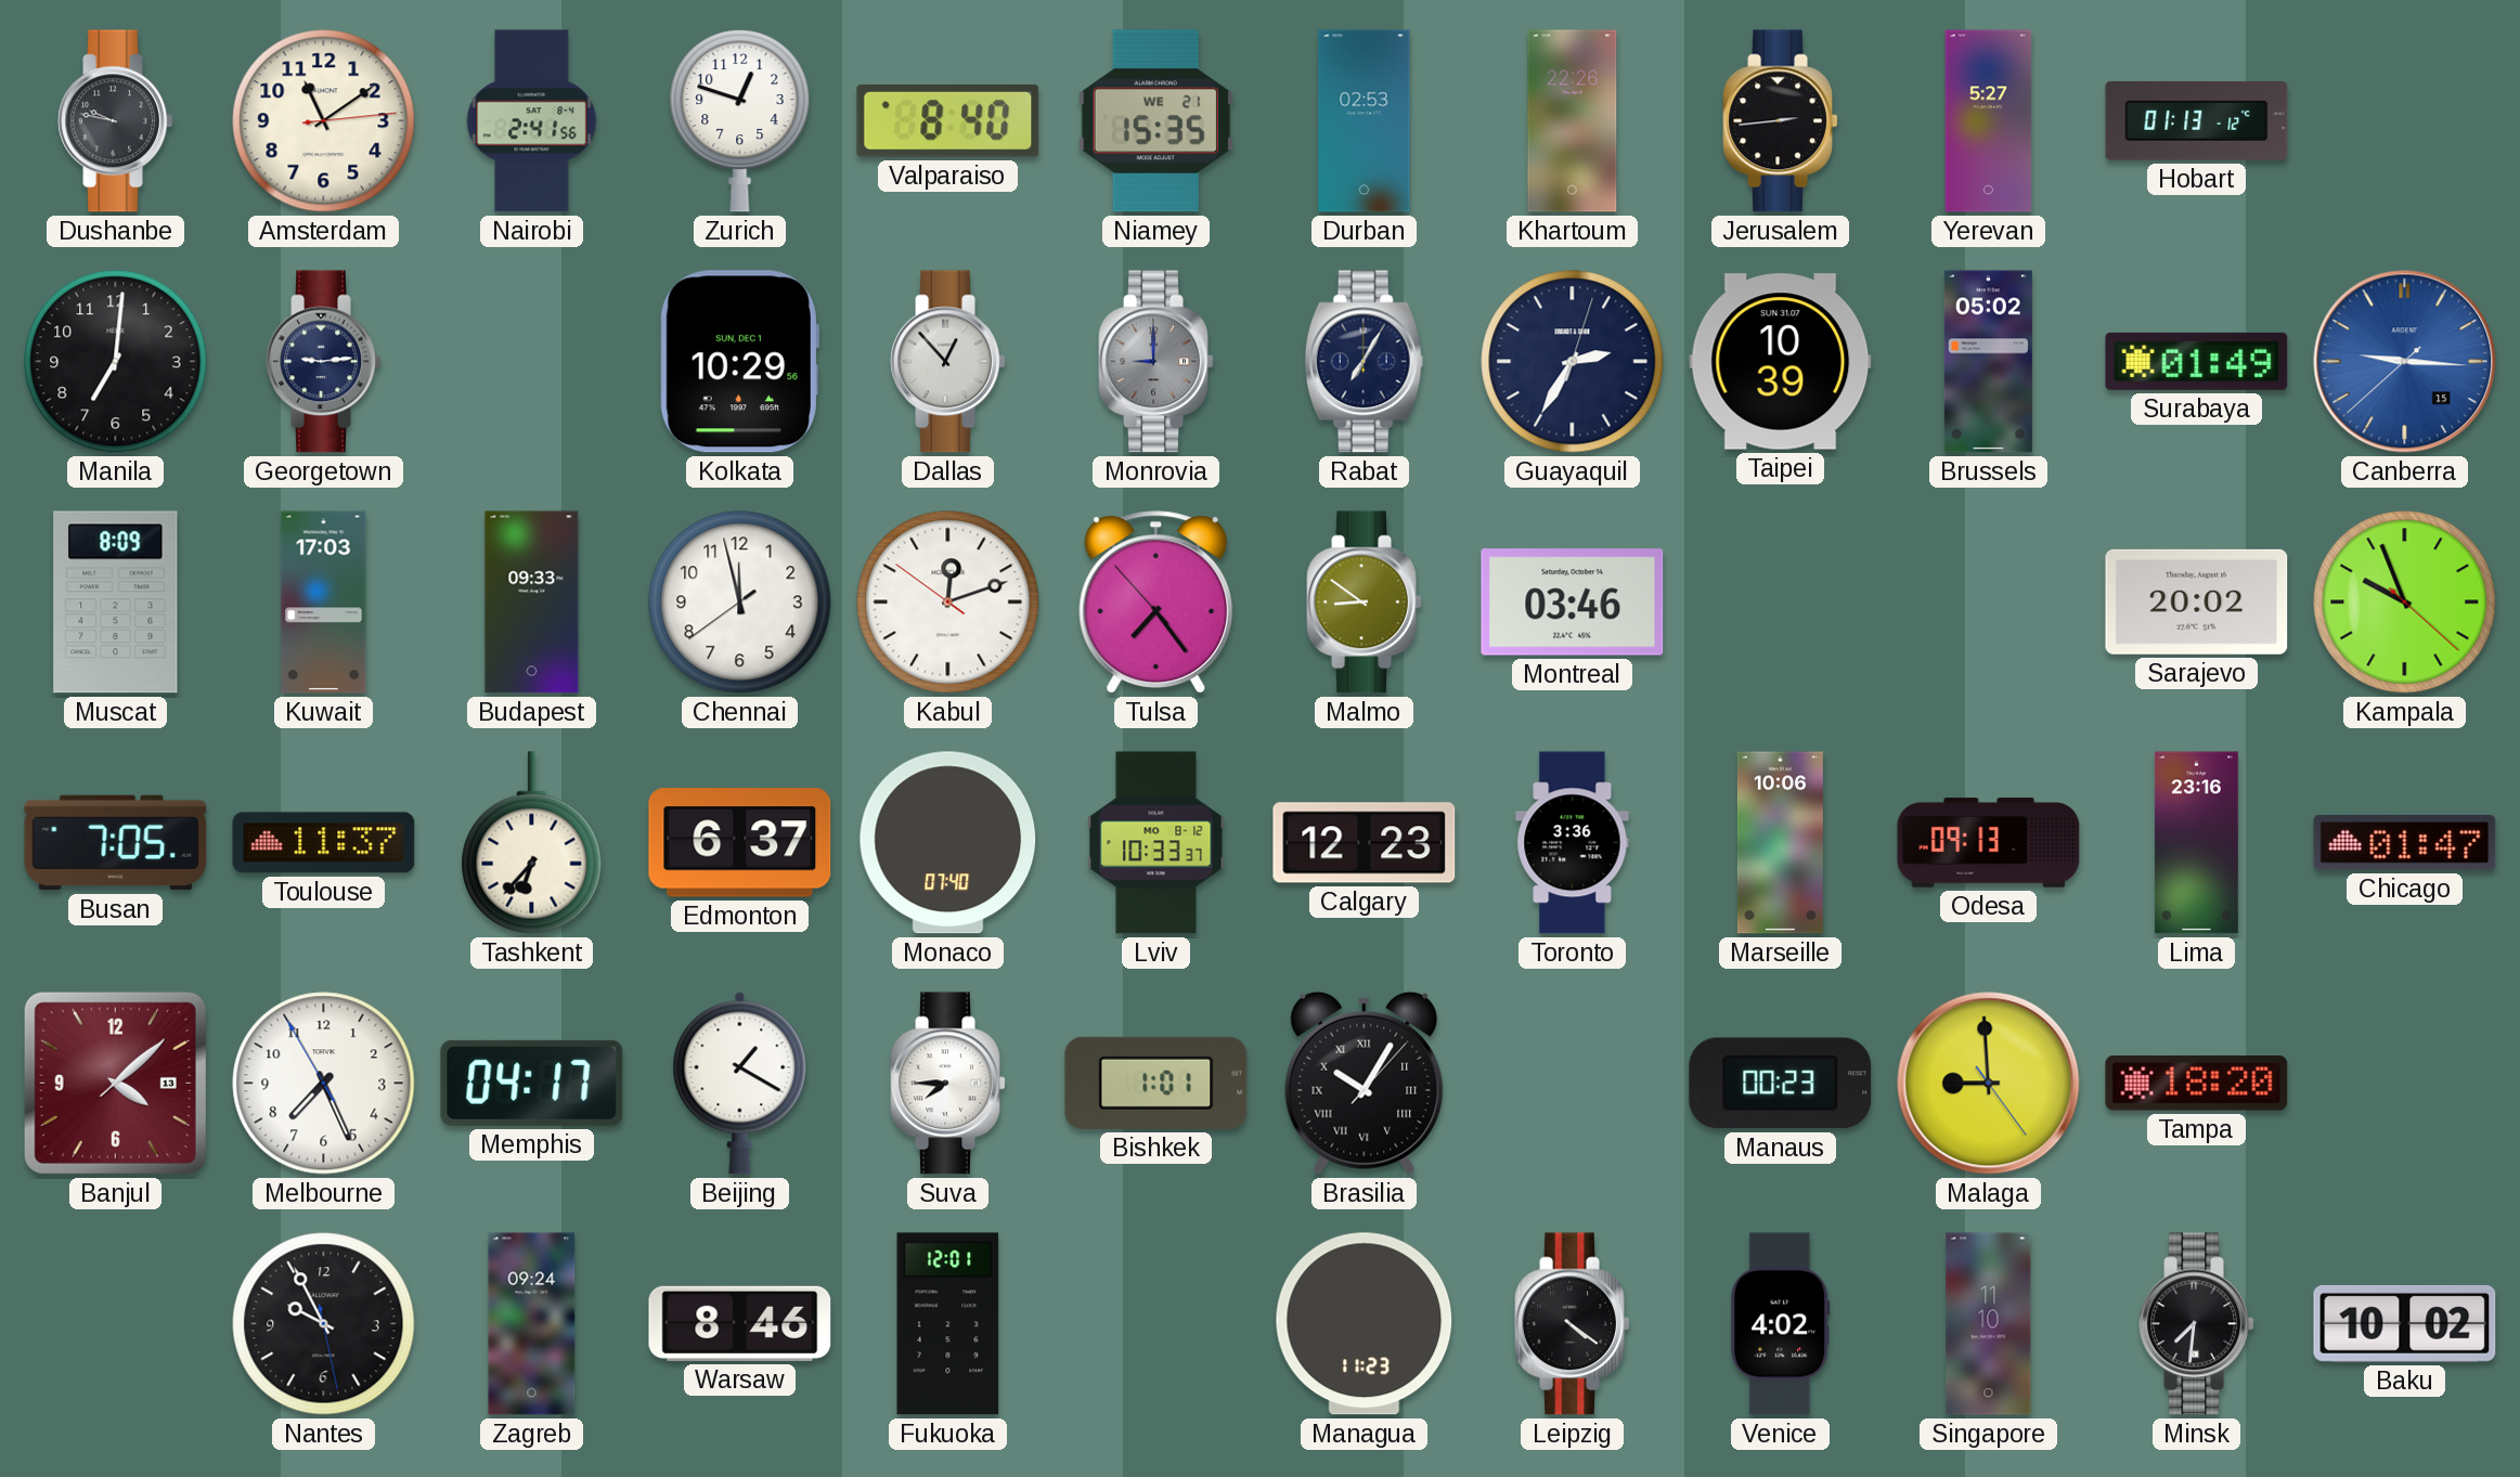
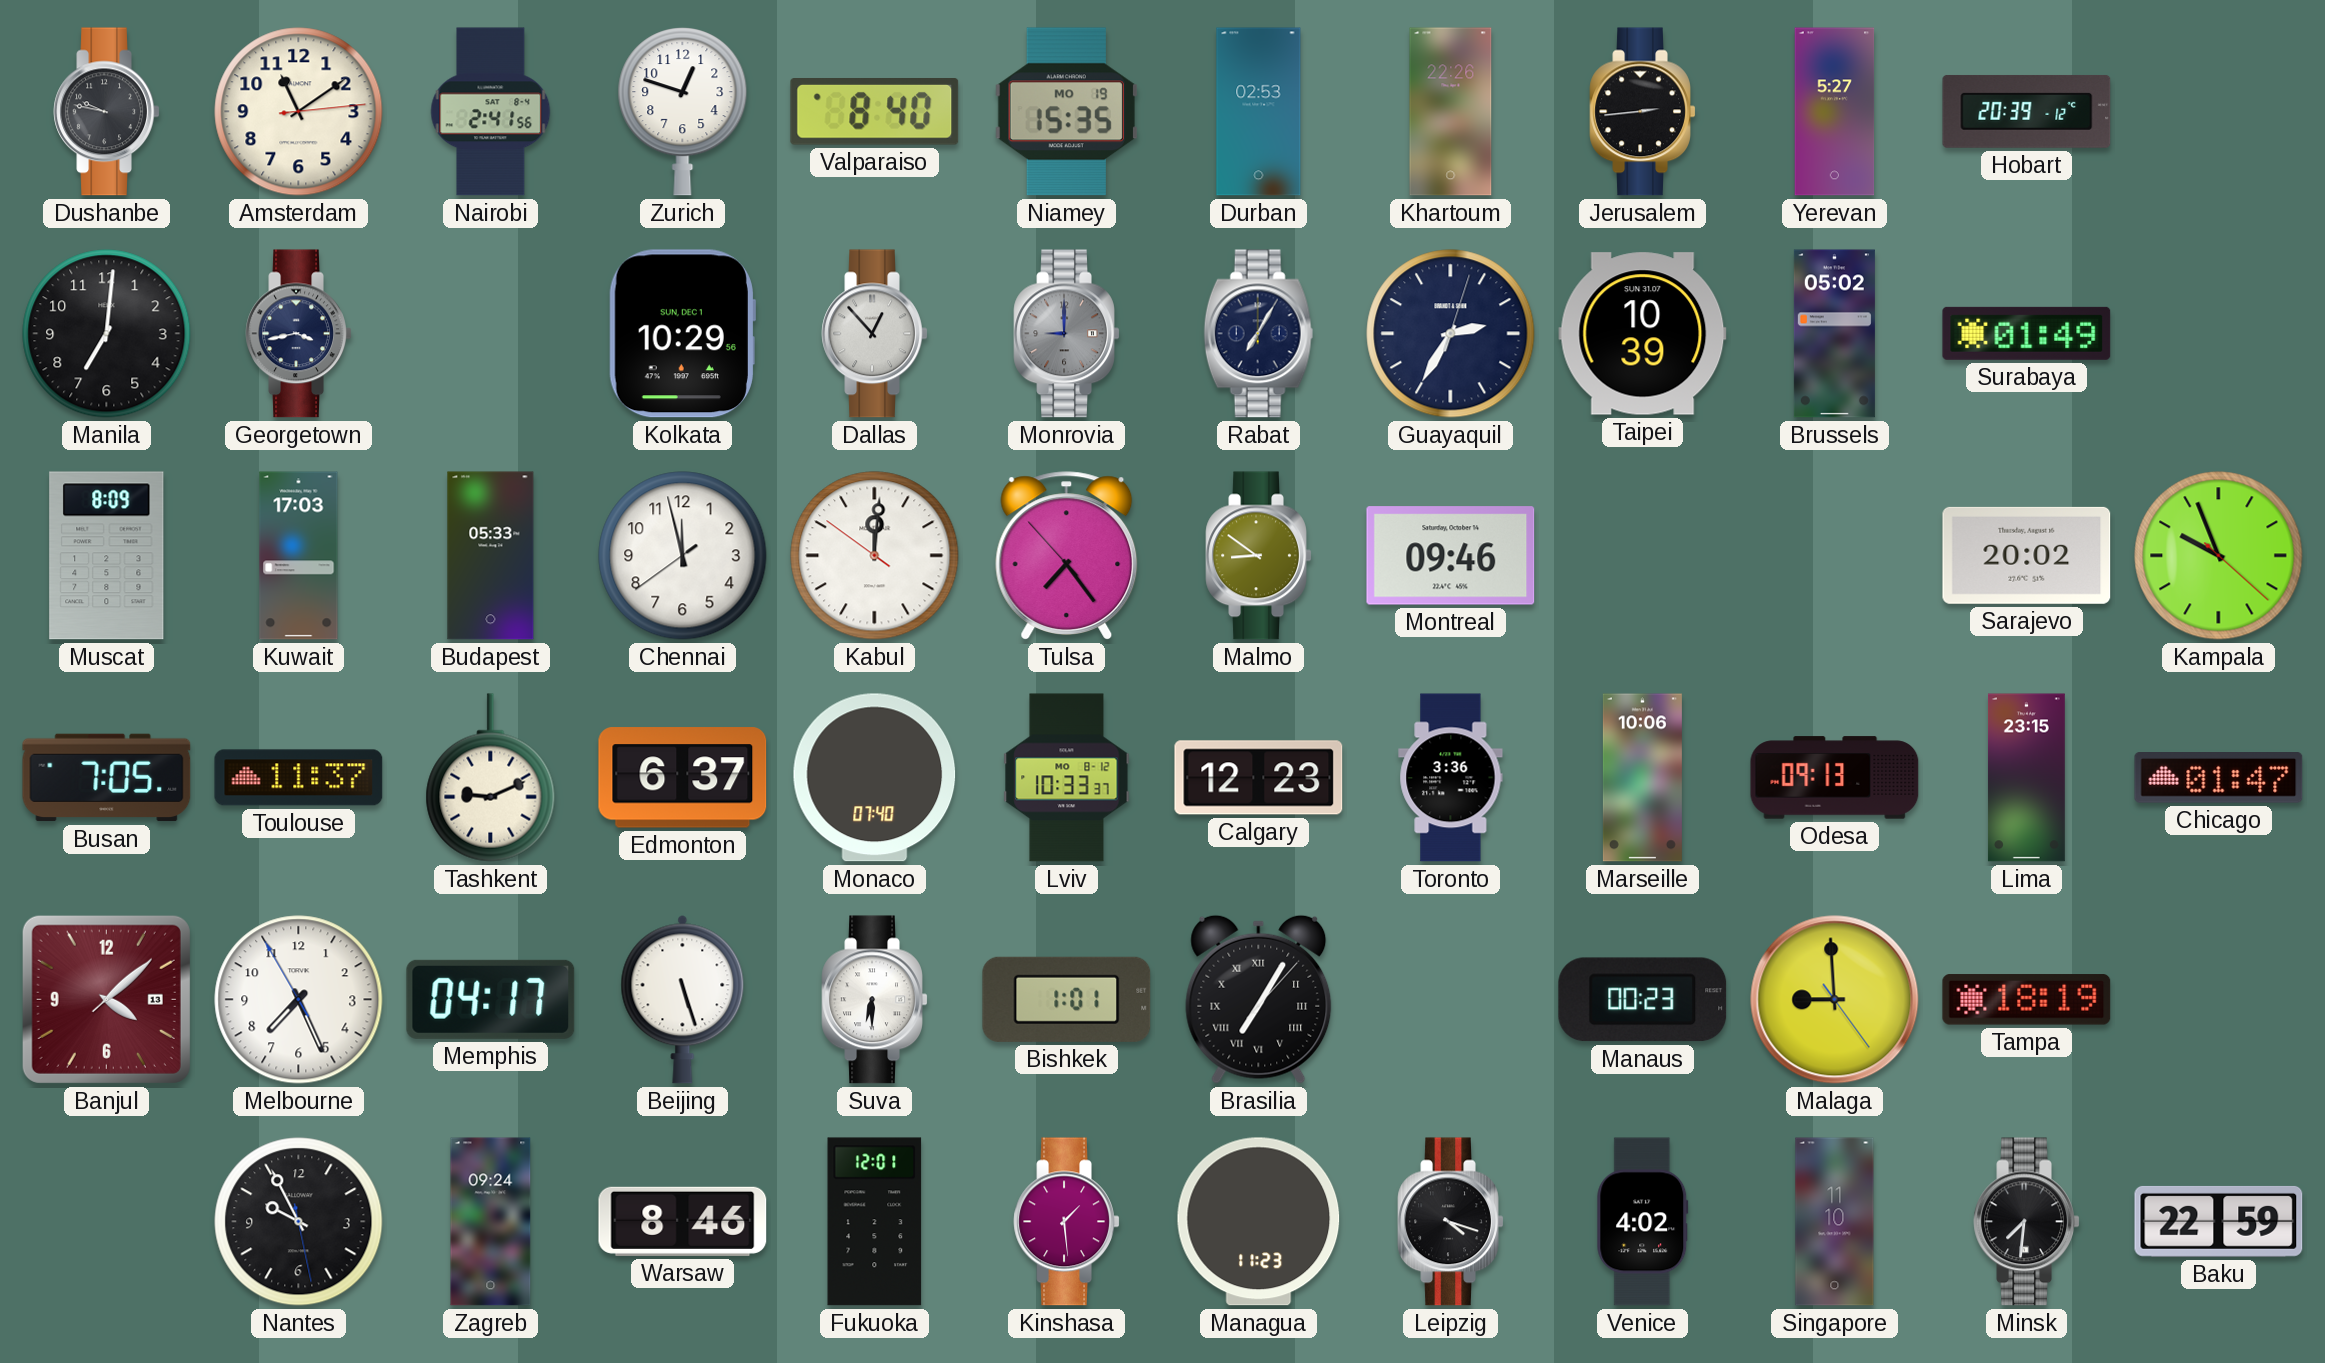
Niamey date: WE 21 -> MO 19 (1066, 112)
Hobart: 01:13 -> 20:39 (2027, 111)
Georgetown: 9:14 -> 3:43 (299, 334)
Canberra: 9:15 -> none (2405, 362)
Budapest: 09:33 -> 05:33 (491, 556)
Kabul: 12:11 -> 12:00 (875, 556)
Montreal: 03:46 -> 09:46 (1451, 556)
Tashkent: 6:37 -> 9:11 (491, 778)
Lima: 23:16 -> 23:15 (2026, 778)
Beijing: 1:20 -> 5:27 (683, 999)
Suva: 7:45 -> 6:30 (875, 1000)
Brasilia: 10:05 -> 7:05 (1259, 999)
Tampa: 18:20 -> 18:19 (2027, 1000)
Kinshasa: none -> 1:29 (1067, 1222)
Leipzig: 4:21 -> 4:18 (1451, 1222)
Baku: 10:02 -> 22:59 (2219, 1221)
